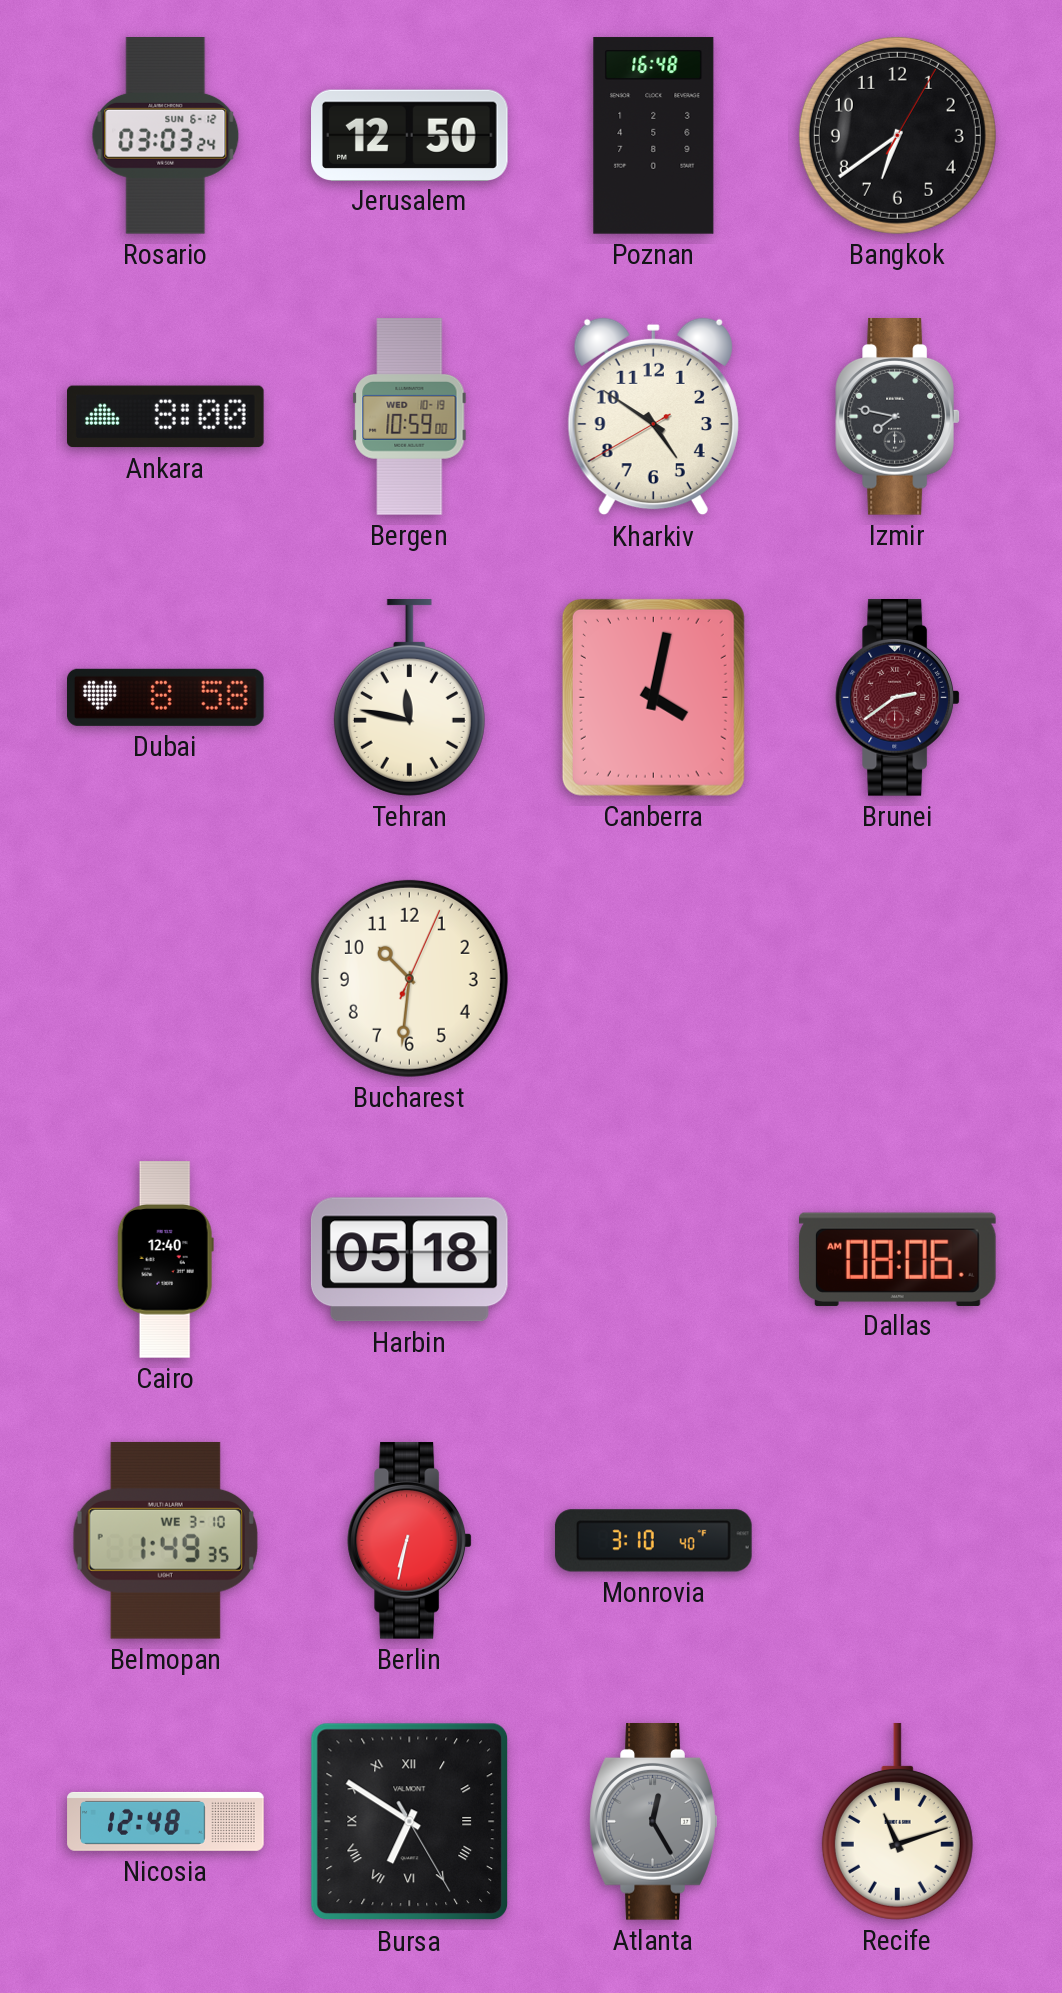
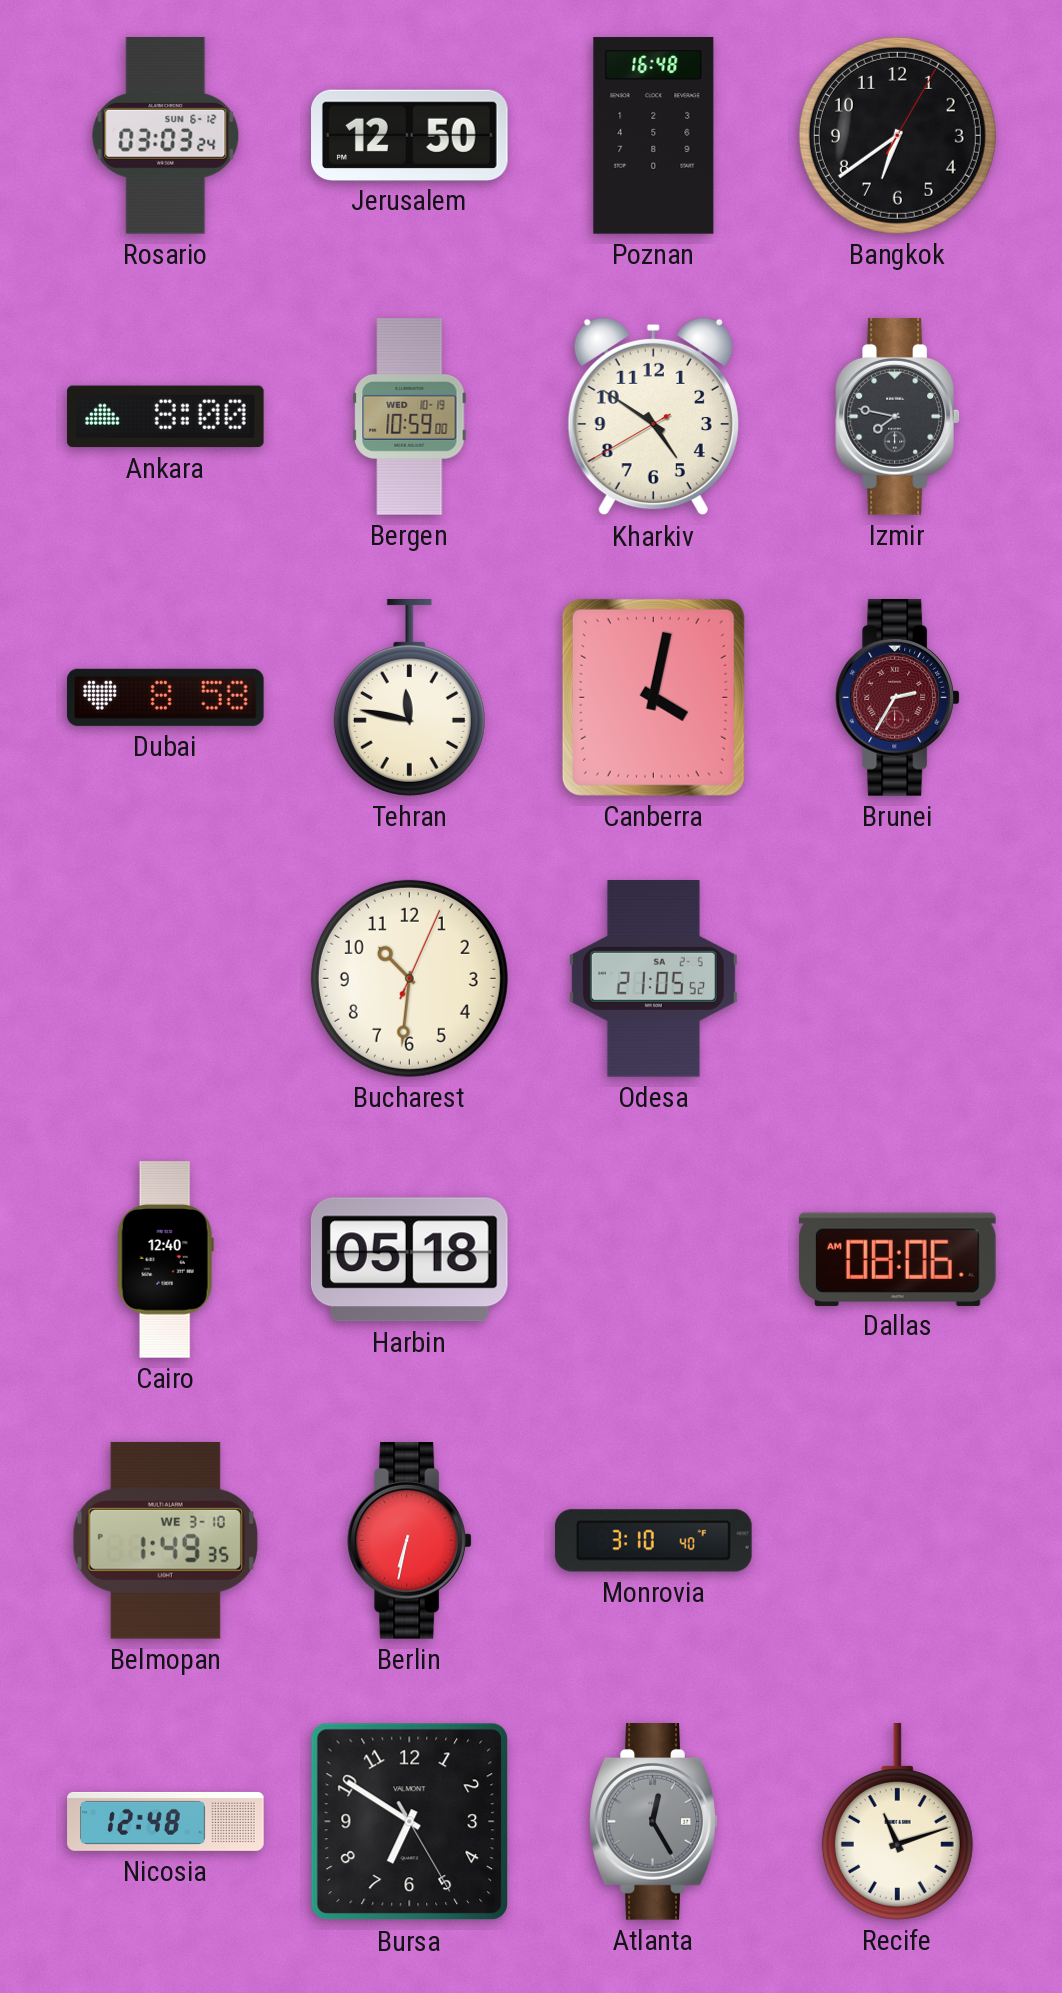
Brunei: 2:39 -> 2:35 (897, 698)
Odesa: none -> 21:05 (653, 979)
Bursa numerals: Roman -> Arabic (410, 1822)
